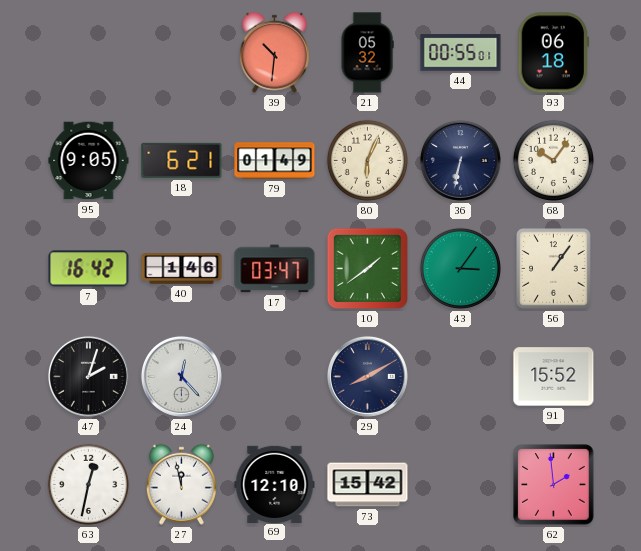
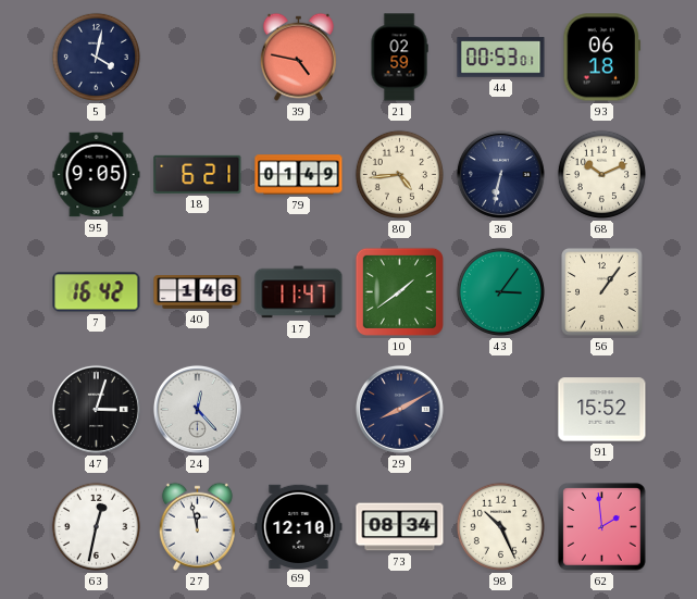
5: none -> 4:02 (96, 57)
39: 10:31 -> 4:47 (298, 57)
21: 05:32 -> 02:59 (399, 58)
44: 00:55 -> 00:53 (501, 58)
80: 6:04 -> 4:44 (399, 174)
68: 10:06 -> 10:11 (601, 174)
17: 03:47 -> 11:47 (299, 292)
47: 2:03 -> 3:03 (96, 409)
73: 15:42 -> 08:34 (400, 527)
98: none -> 10:26 (500, 526)
